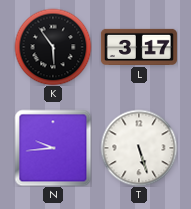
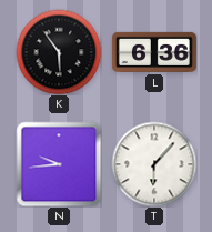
L: 3:17 -> 6:36 (154, 52)
T: 5:27 -> 6:07 (154, 164)
